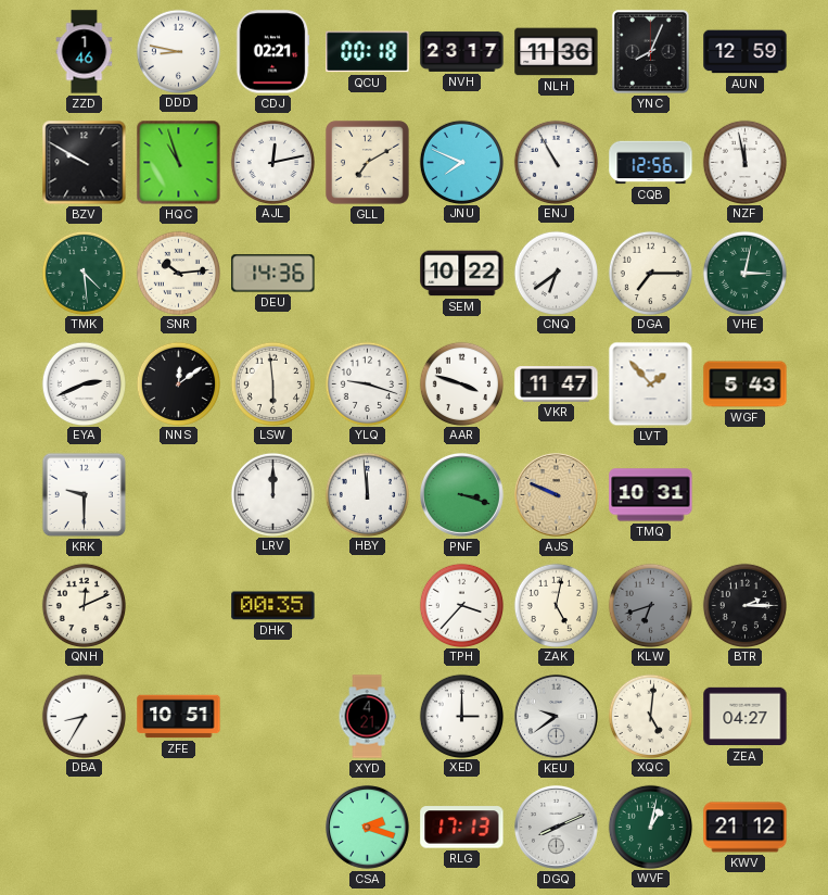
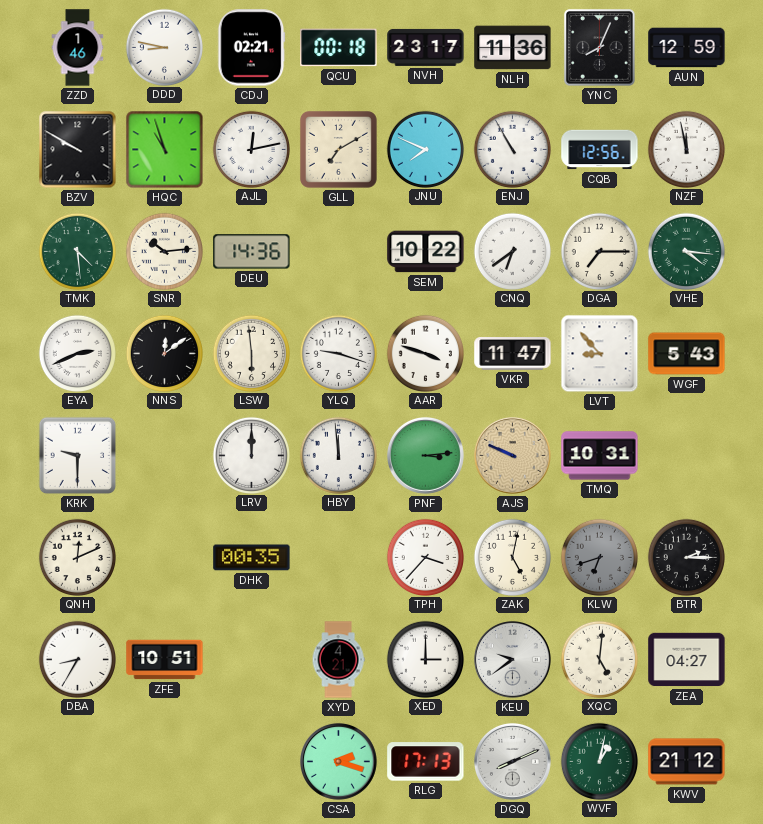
VHE: 3:02 -> 4:16 (686, 251)
LVT: 1:53 -> 8:53 (600, 354)
PNF: 3:18 -> 3:14 (425, 455)
